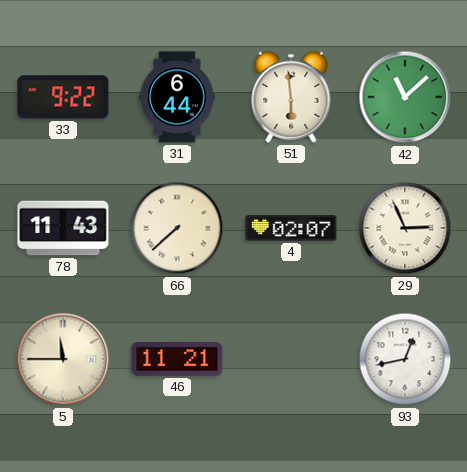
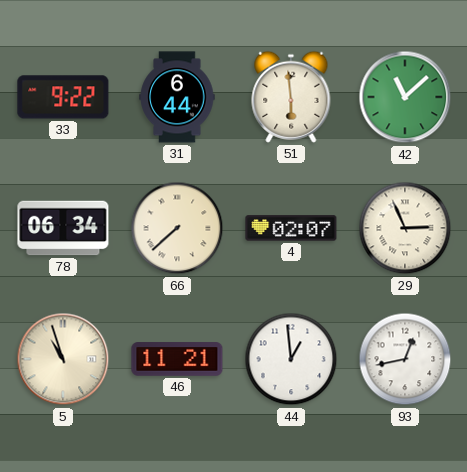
78: 11:43 -> 06:34 (63, 228)
5: 11:45 -> 10:57 (63, 359)
44: none -> 12:59 (291, 359)
